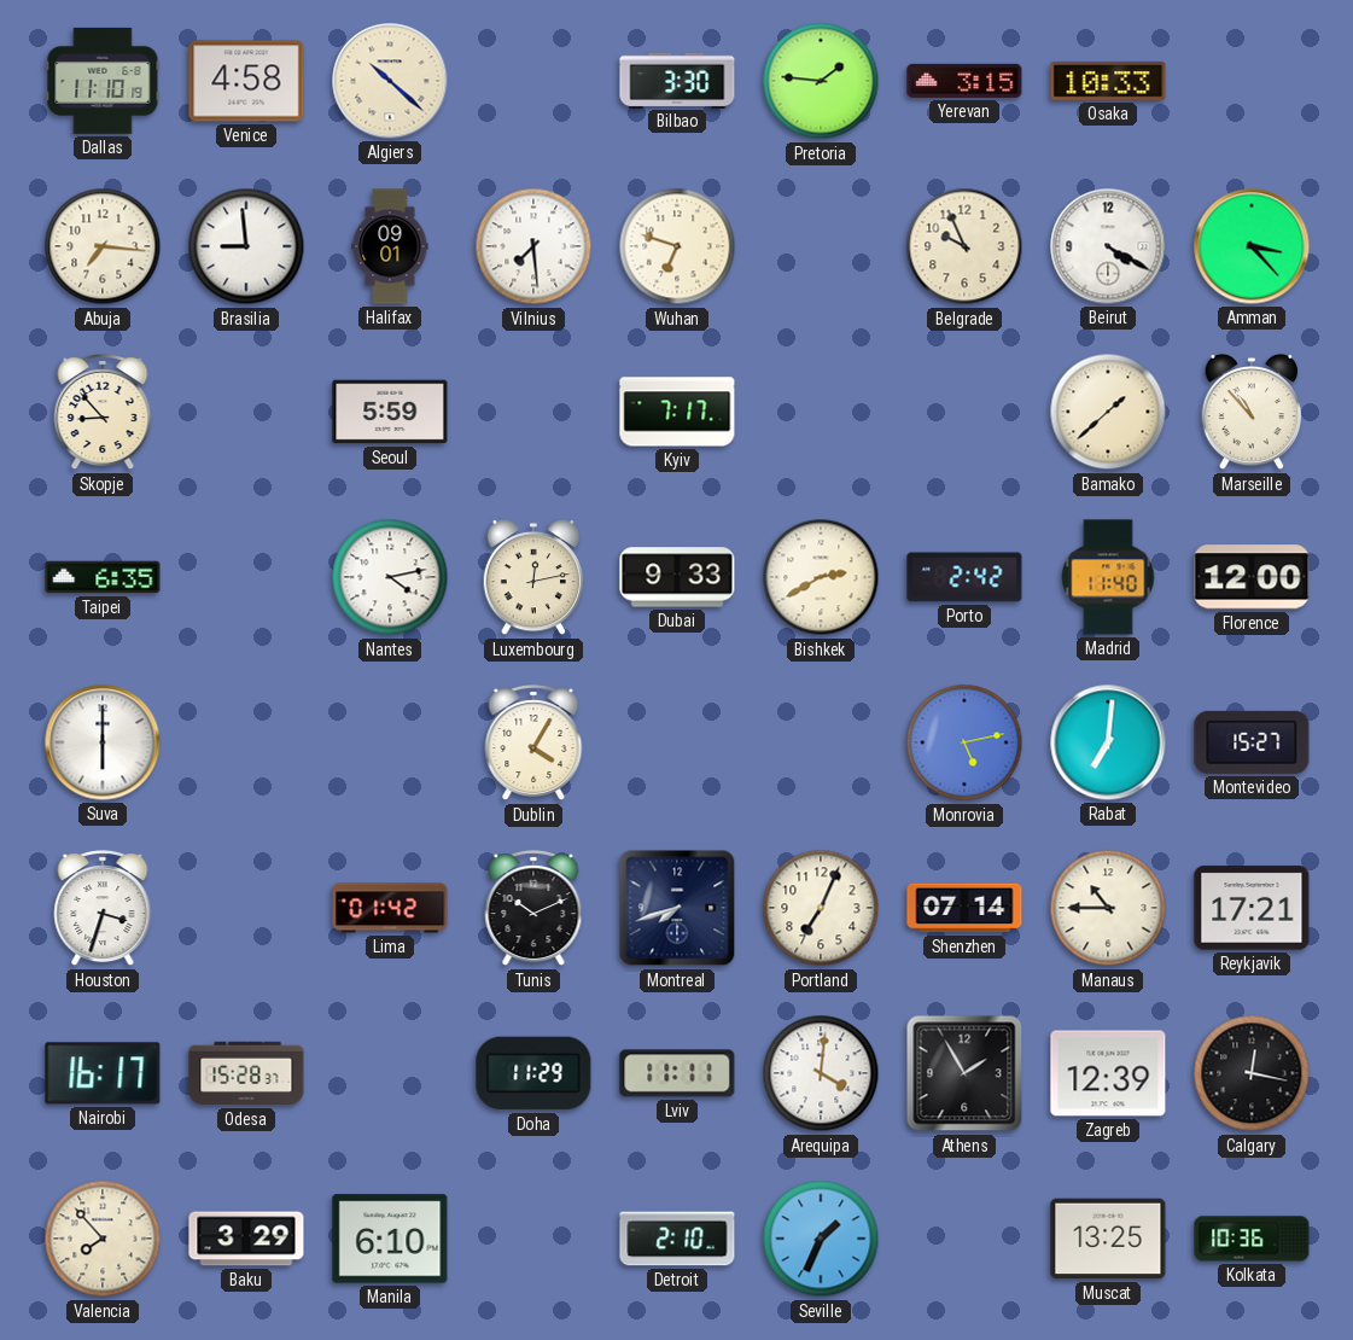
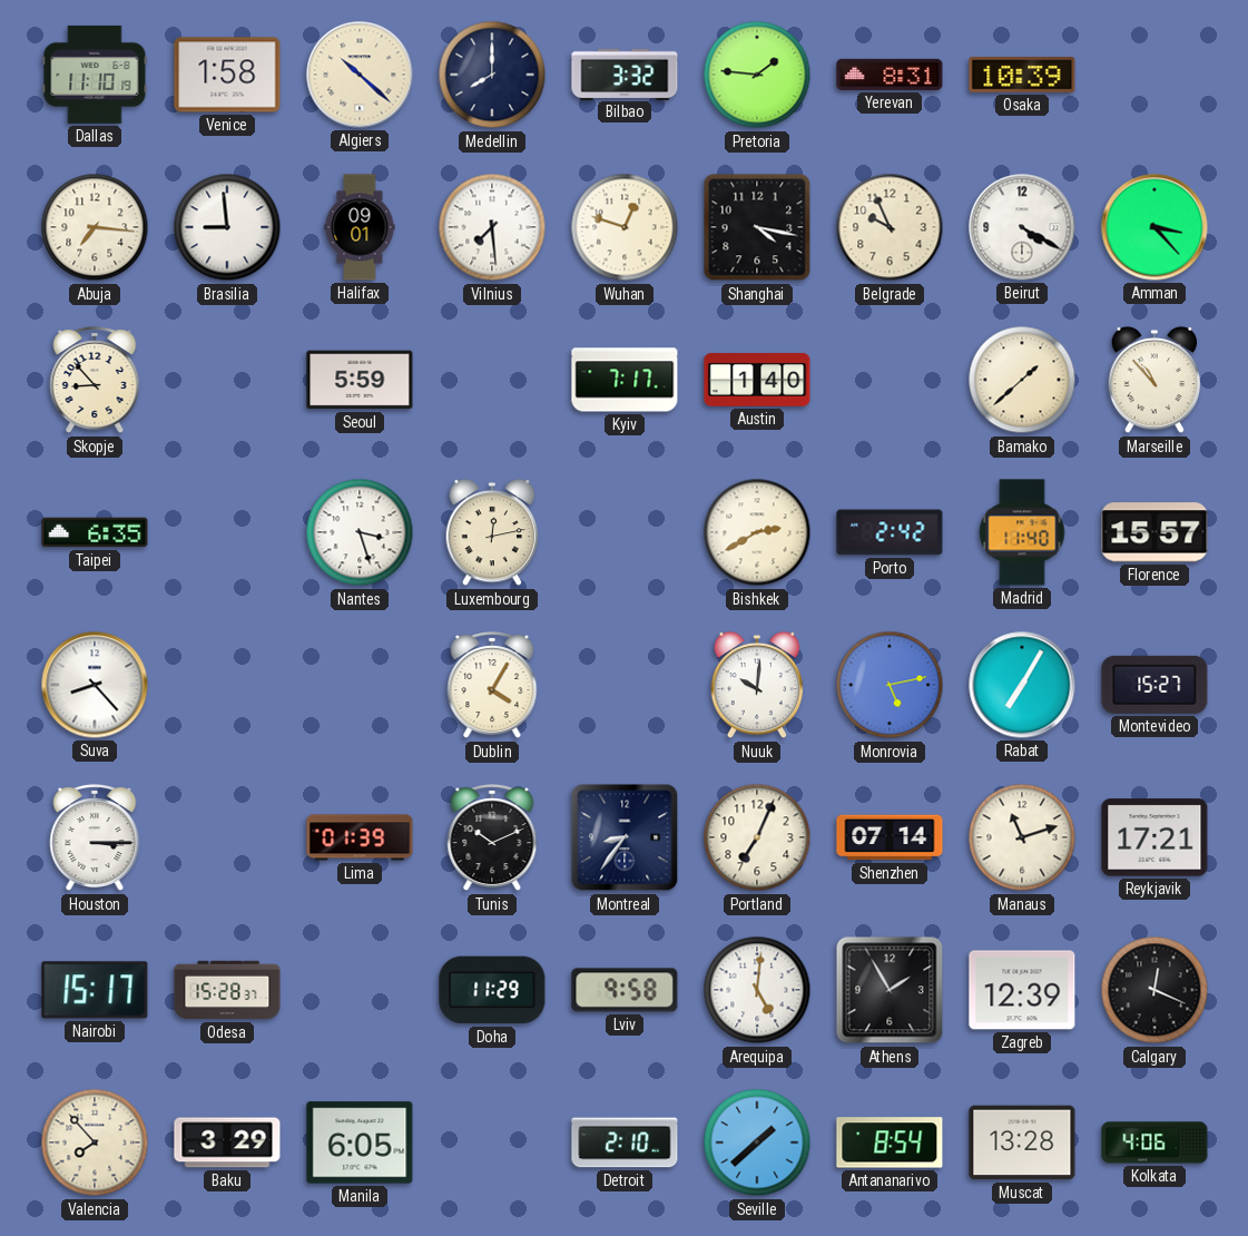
Venice: 4:58 -> 1:58 (227, 75)
Medellin: none -> 8:00 (492, 75)
Bilbao: 3:30 -> 3:32 (625, 73)
Yerevan: 3:15 -> 8:31 (890, 75)
Osaka: 10:33 -> 10:39 (1022, 75)
Wuhan: 6:48 -> 12:48 (625, 227)
Shanghai: none -> 4:17 (757, 227)
Austin: none -> 1:40 (757, 380)
Nantes: 4:13 -> 3:27 (360, 532)
Dubai: 9:33 -> none (677, 577)
Florence: 12:00 -> 15:57 (1154, 532)
Suva: 6:00 -> 8:23 (95, 685)
Nuuk: none -> 10:01 (757, 685)
Rabat: 7:01 -> 7:05 (1022, 685)
Houston: 3:33 -> 3:15 (95, 837)
Lima: 01:42 -> 01:39 (360, 837)
Montreal: 7:42 -> 8:36 (625, 837)
Manaus: 10:45 -> 11:12 (1022, 837)
Nairobi: 16:17 -> 15:17 (95, 990)
Lviv: 11:11 -> 9:58 (625, 990)
Arequipa: 4:01 -> 5:01 (757, 990)
Calgary: 12:17 -> 12:19 (1154, 990)
Manila: 6:10 -> 6:05 (360, 1142)
Seville: 1:34 -> 1:38 (757, 1142)
Antananarivo: none -> 8:54 (890, 1142)
Muscat: 13:25 -> 13:28 (1022, 1142)
Kolkata: 10:36 -> 4:06 (1154, 1142)
